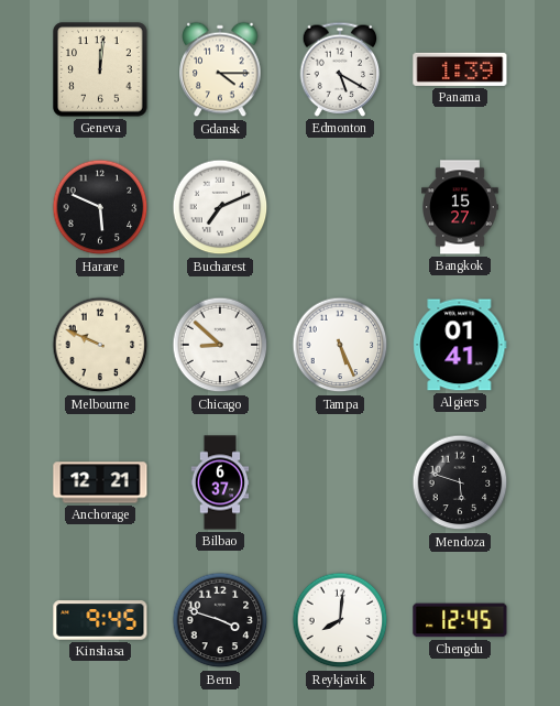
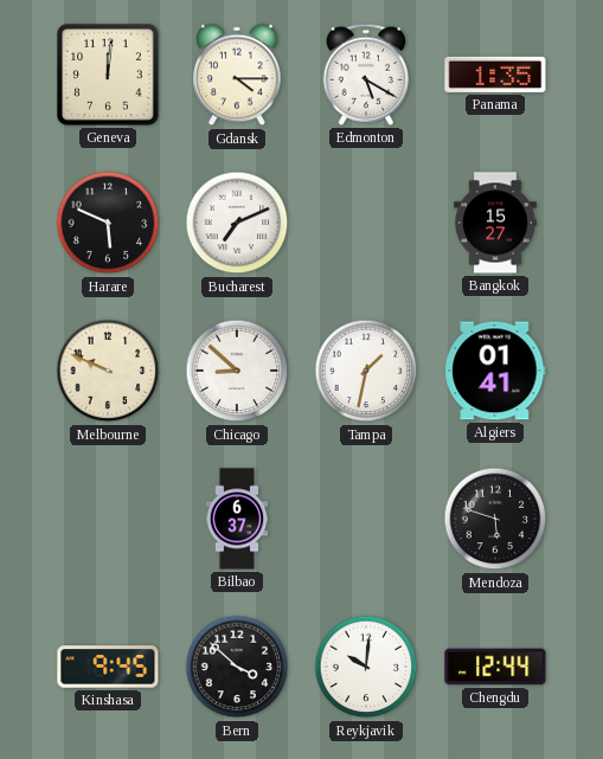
Panama: 1:39 -> 1:35 (495, 75)
Tampa: 5:26 -> 1:32 (366, 371)
Anchorage: 12:21 -> none (100, 482)
Bern: 3:48 -> 3:52 (237, 667)
Reykjavik: 8:01 -> 10:01 (366, 667)
Chengdu: 12:45 -> 12:44 (495, 667)
